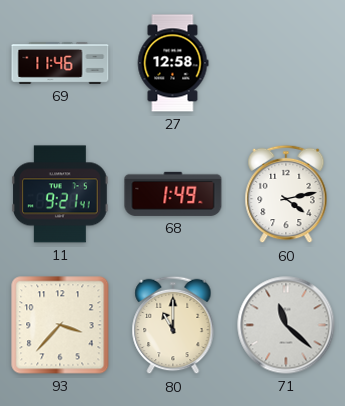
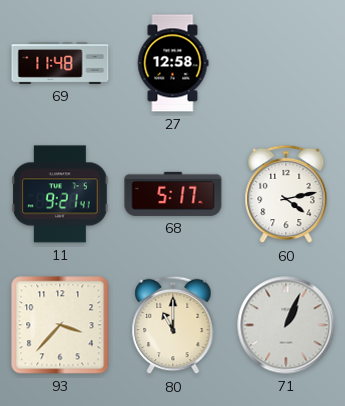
69: 11:46 -> 11:48 (60, 64)
68: 1:49 -> 5:17 (173, 194)
71: 11:22 -> 1:04 (286, 325)
